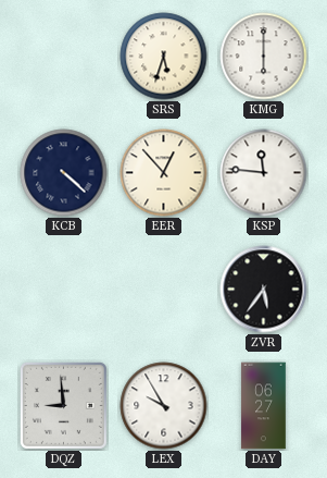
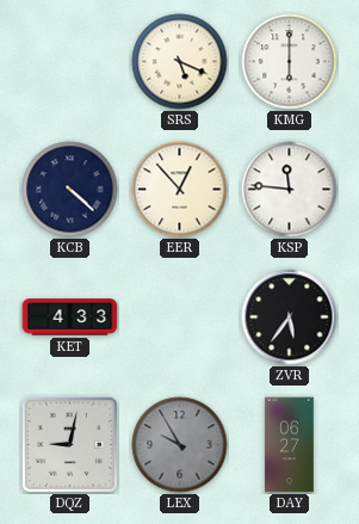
SRS: 5:33 -> 5:19 (180, 62)
KET: none -> 4:33 (70, 318)
DQZ: 8:59 -> 9:02 (69, 444)
LEX dial: white -> grey (180, 445)
